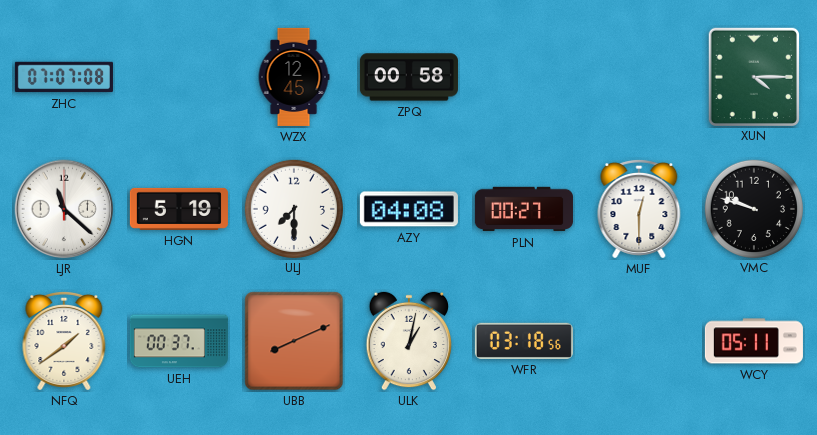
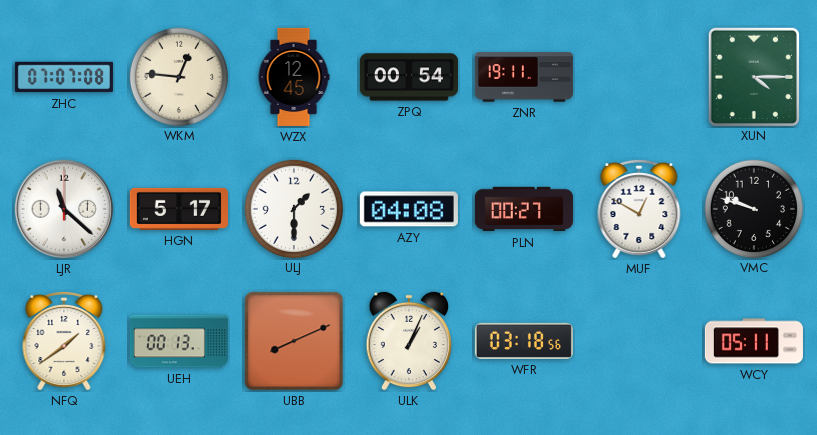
WKM: none -> 12:46 (178, 76)
ZPQ: 00:58 -> 00:54 (409, 77)
ZNR: none -> 19:11 (524, 77)
HGN: 5:19 -> 5:17 (179, 209)
ULJ: 7:30 -> 1:30 (293, 208)
MUF: 12:30 -> 12:50 (639, 209)
UEH: 00:37 -> 00:13 (179, 341)
ULK: 1:02 -> 1:04 (409, 341)
